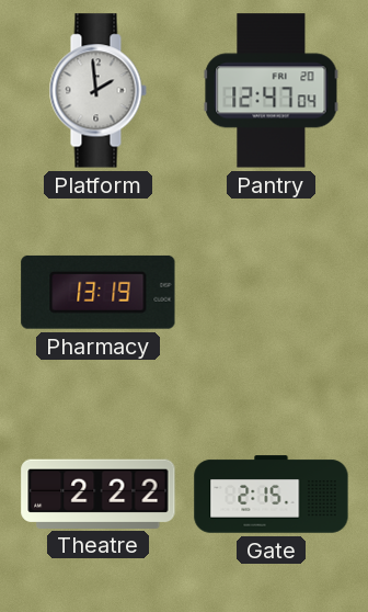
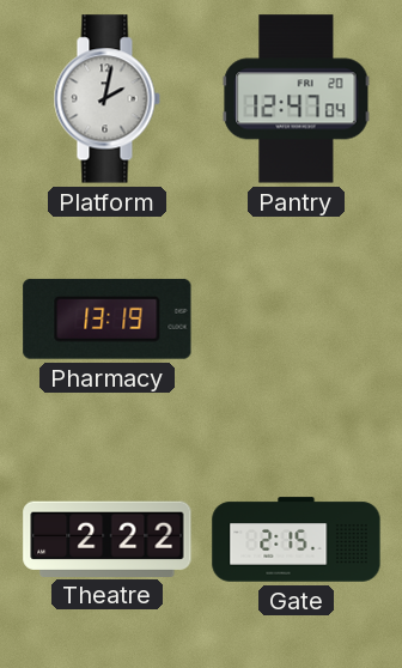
Platform: 1:59 -> 2:02 (106, 99)
